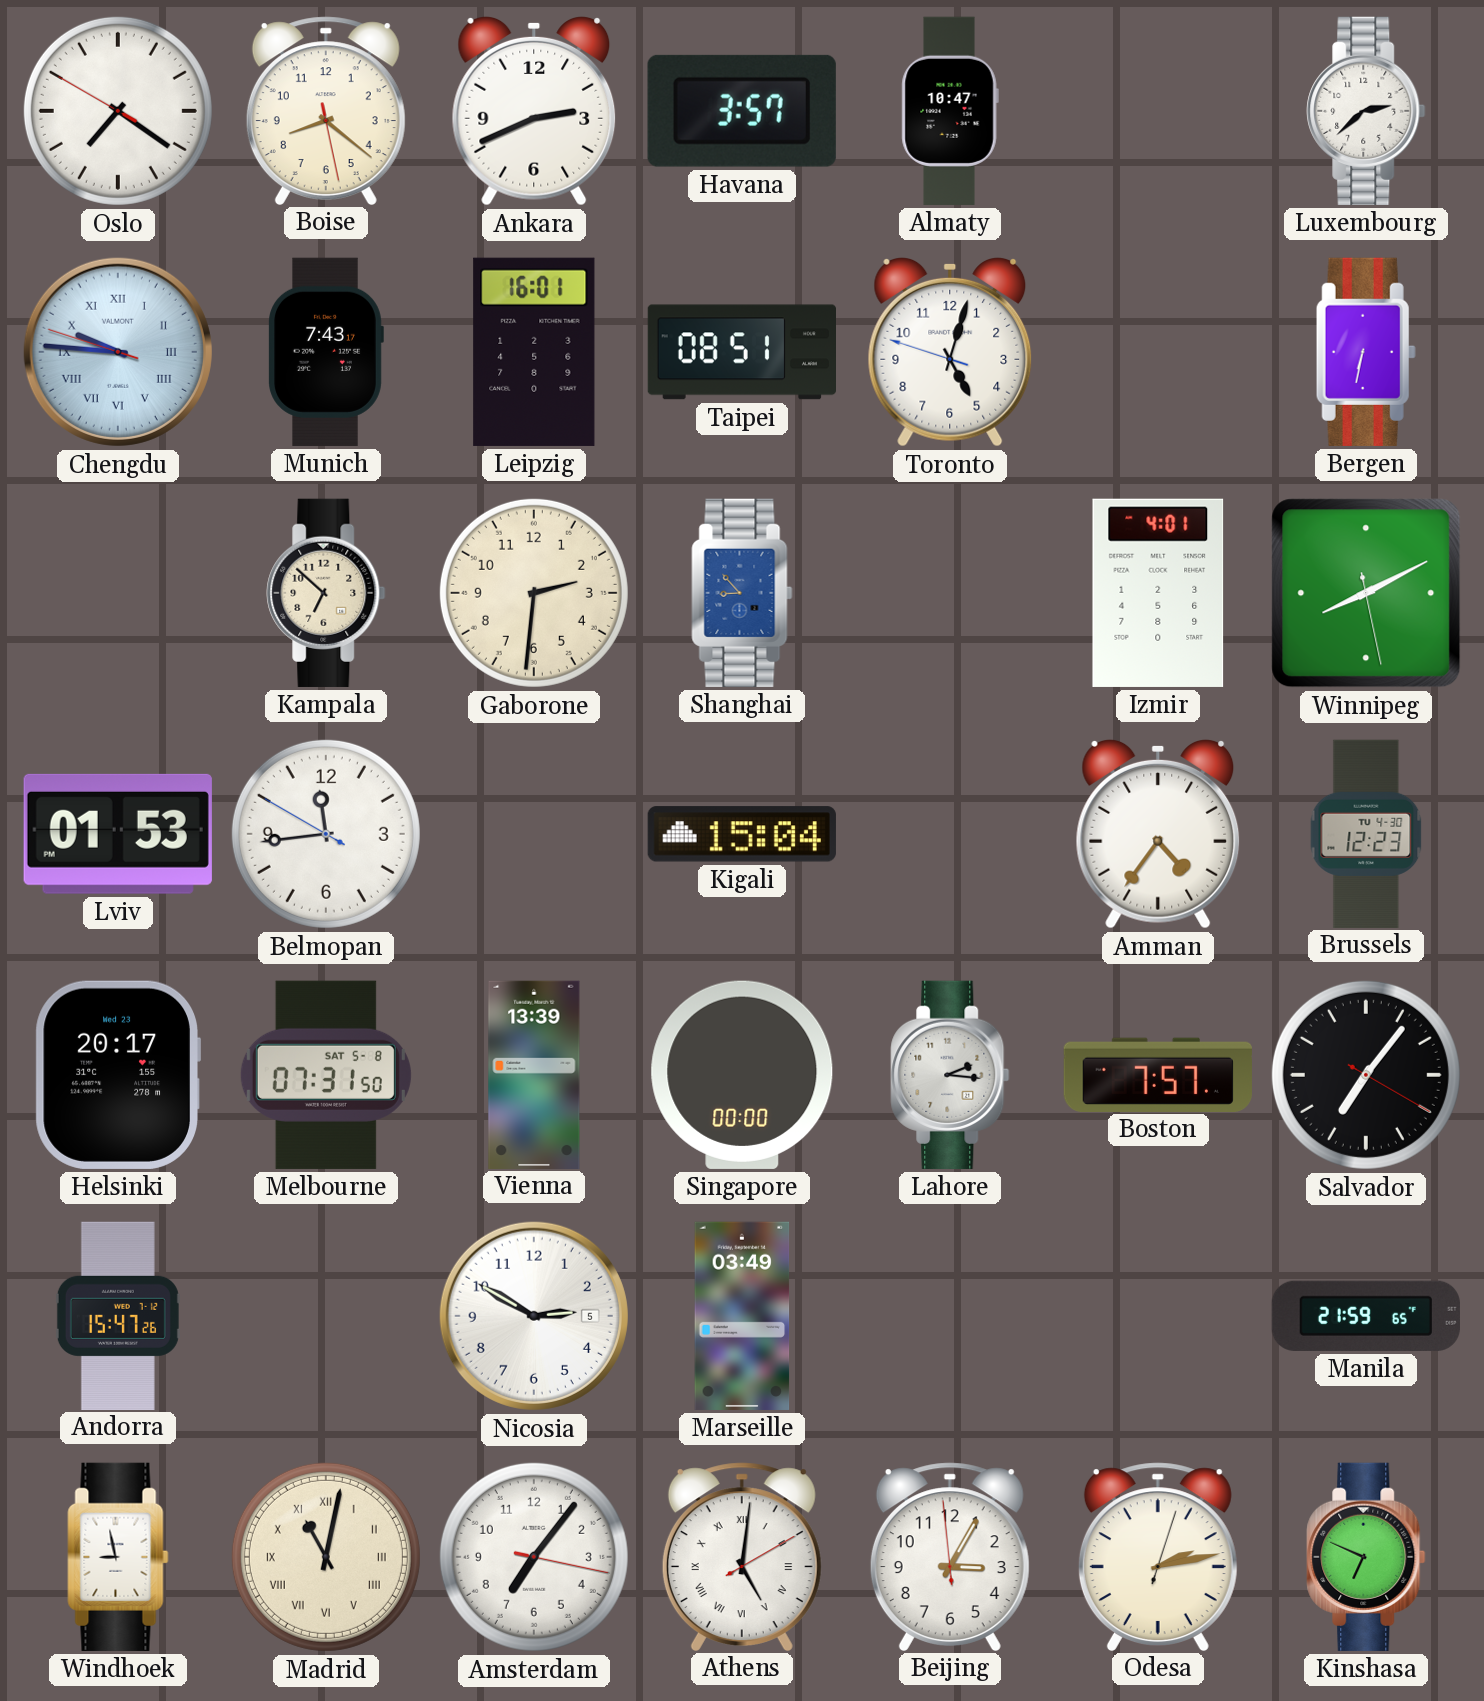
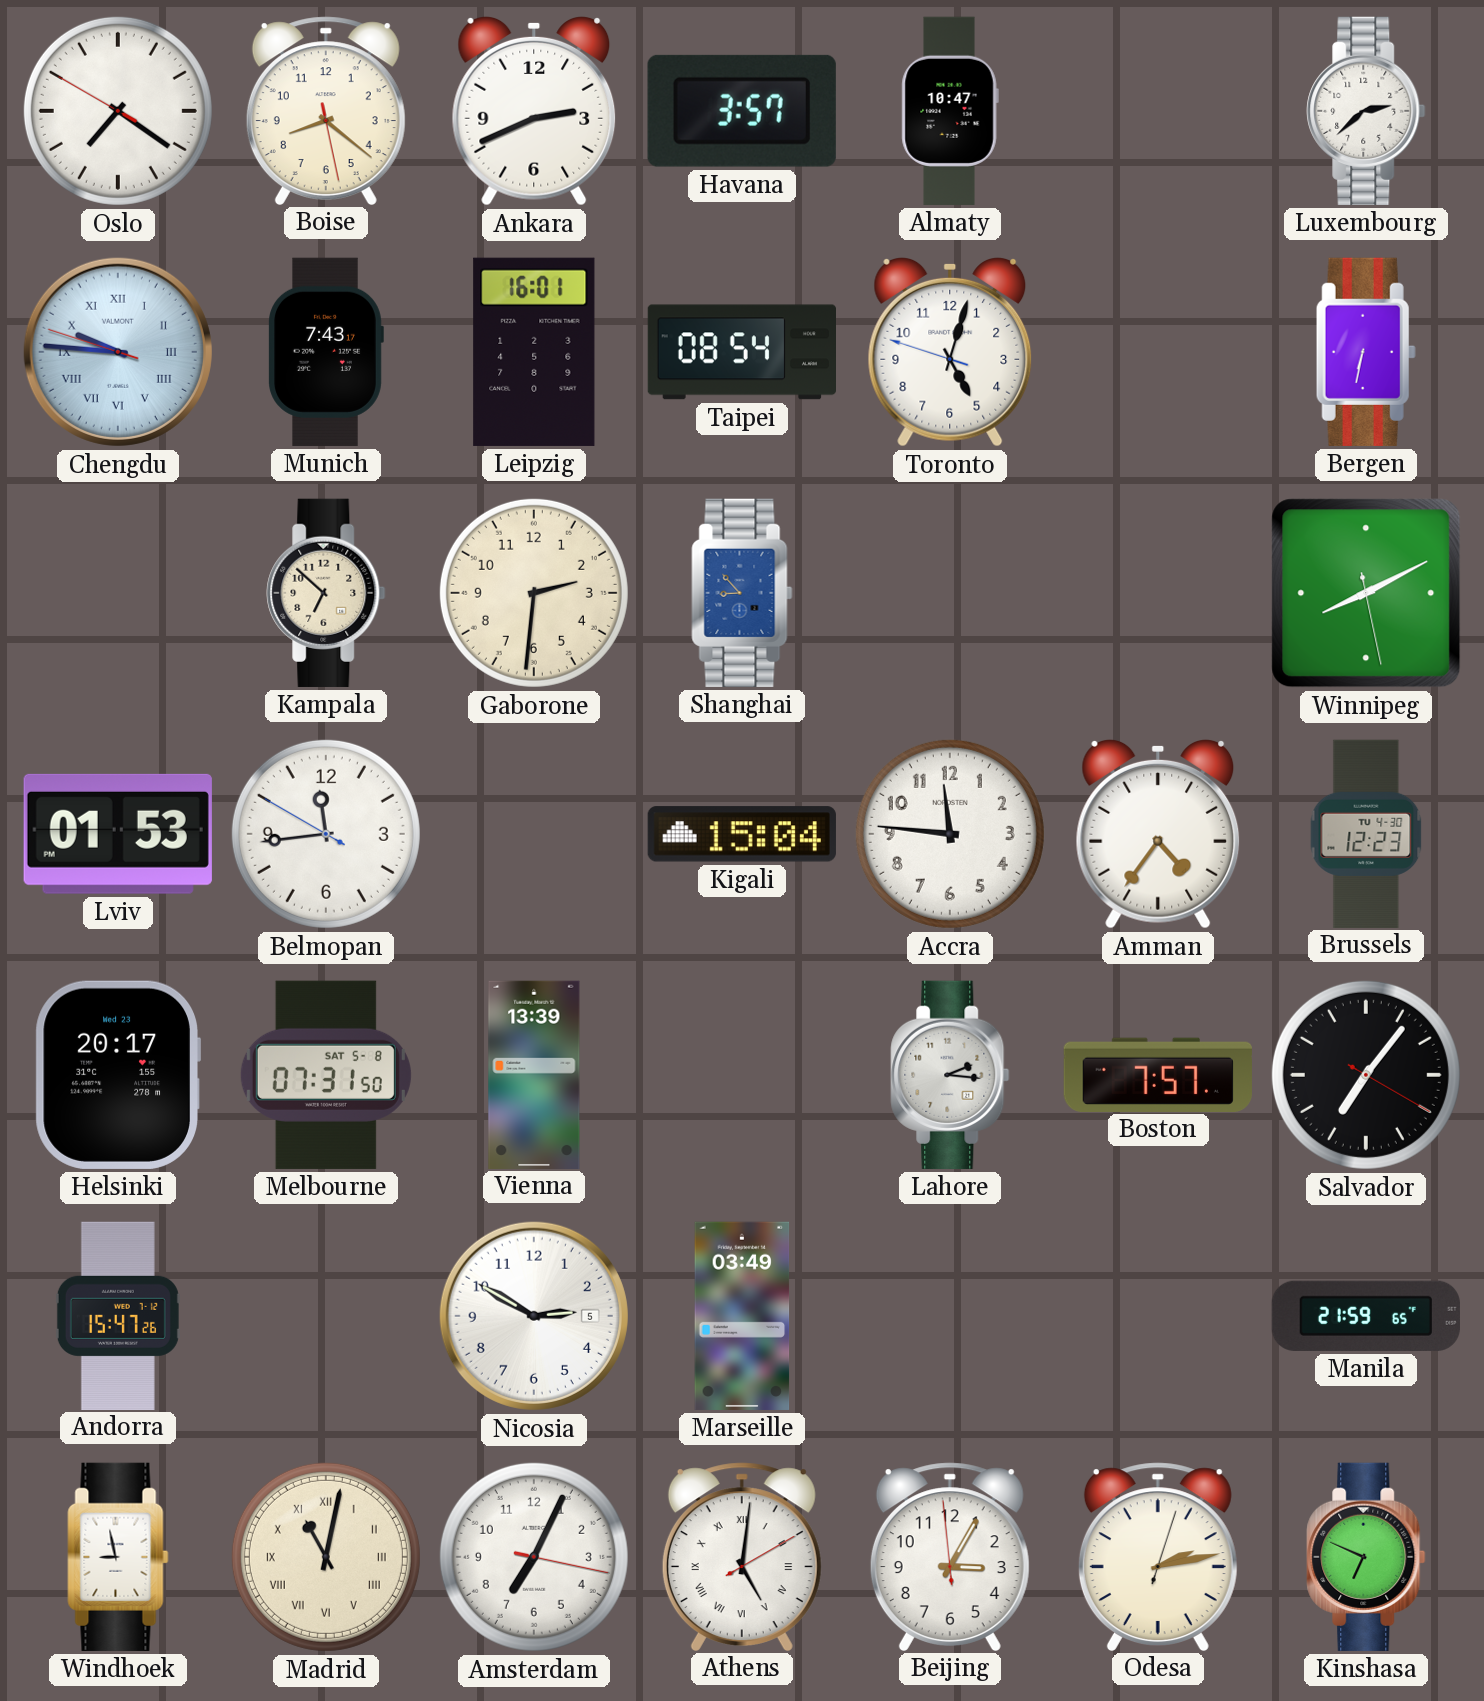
Taipei: 08:51 -> 08:54 (741, 352)
Izmir: 4:01 -> none (1158, 593)
Accra: none -> 11:46 (950, 834)
Singapore: 00:00 -> none (742, 1075)
Amsterdam: 7:06 -> 7:04 (534, 1557)
